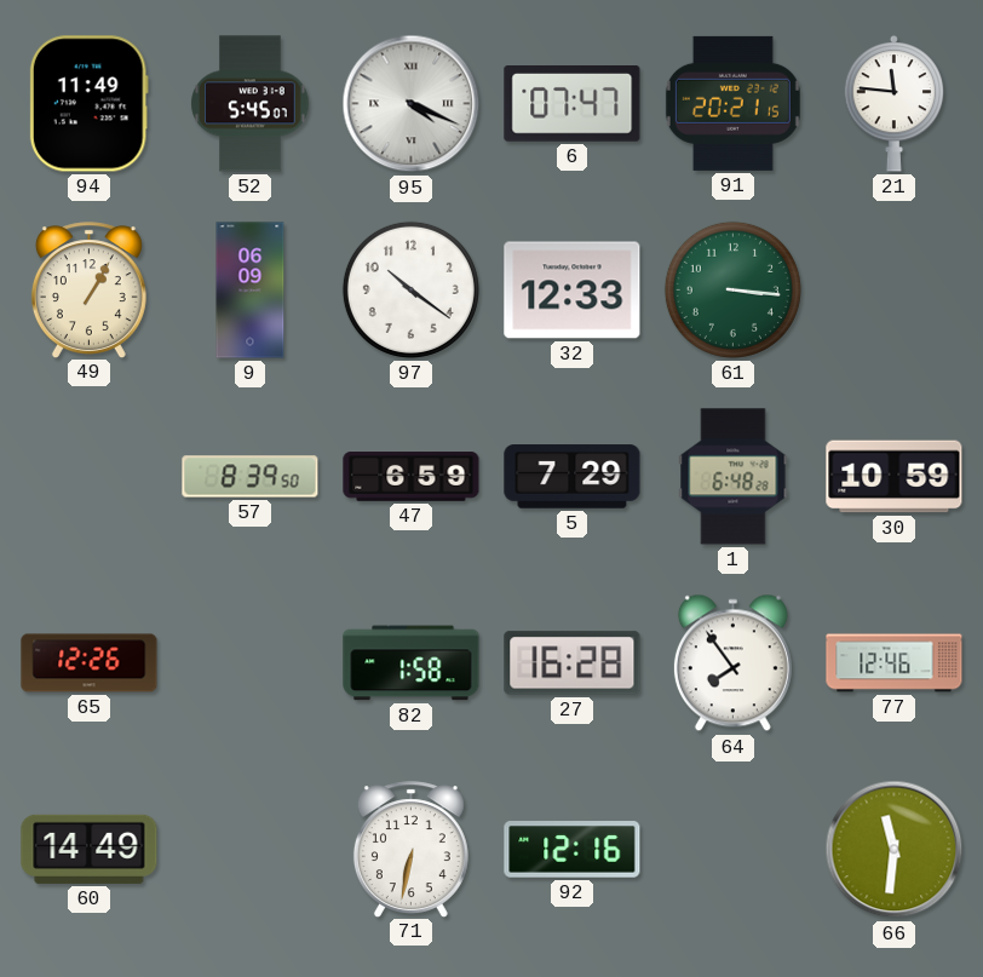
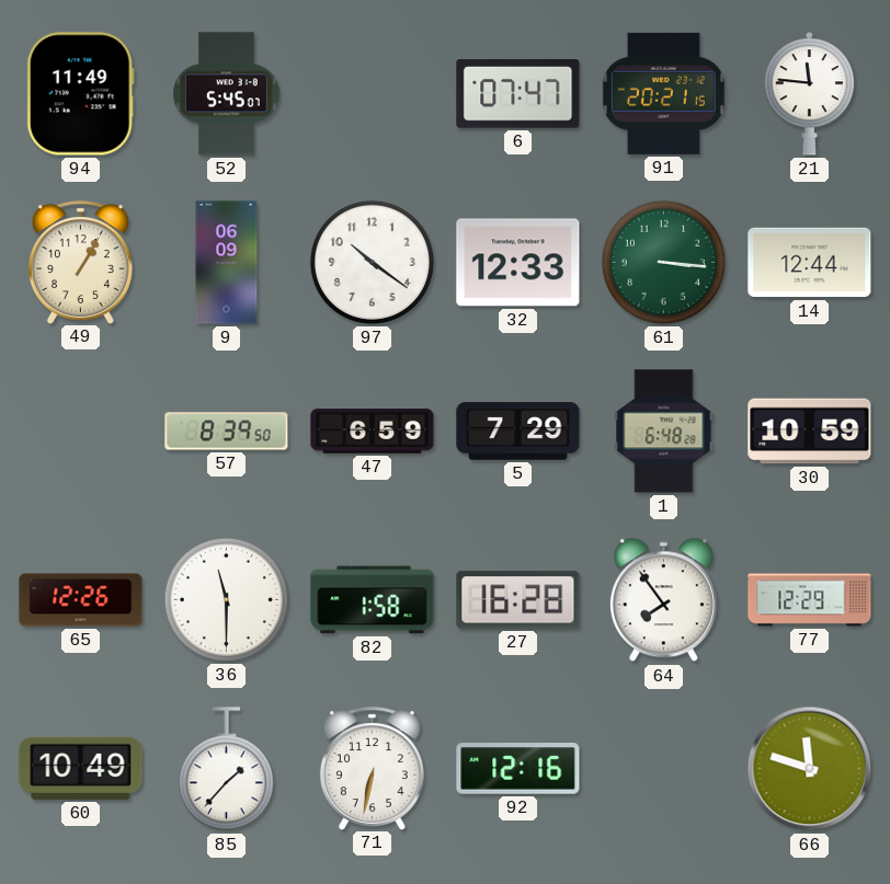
95: 4:19 -> none (412, 104)
14: none -> 12:44 (810, 263)
36: none -> 11:30 (226, 599)
77: 12:46 -> 12:29 (810, 600)
60: 14:49 -> 10:49 (81, 768)
85: none -> 1:37 (226, 769)
66: 11:31 -> 11:48 (810, 769)
